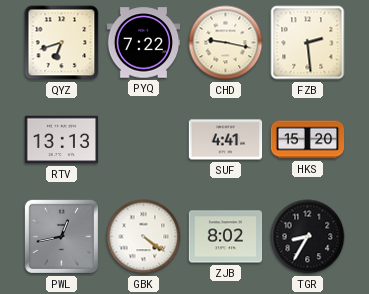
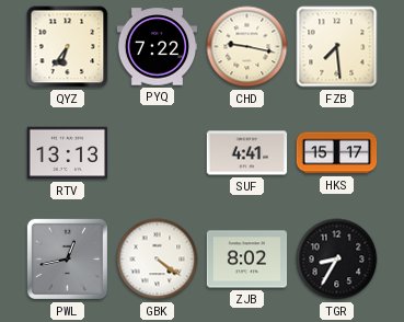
QYZ: 6:42 -> 6:36 (68, 47)
FZB: 2:29 -> 7:29 (337, 47)
HKS: 15:20 -> 15:17 (337, 153)
